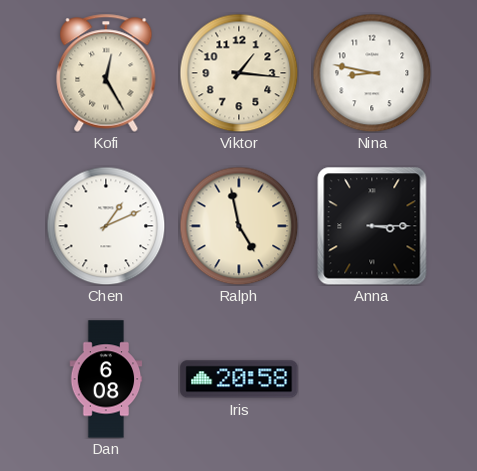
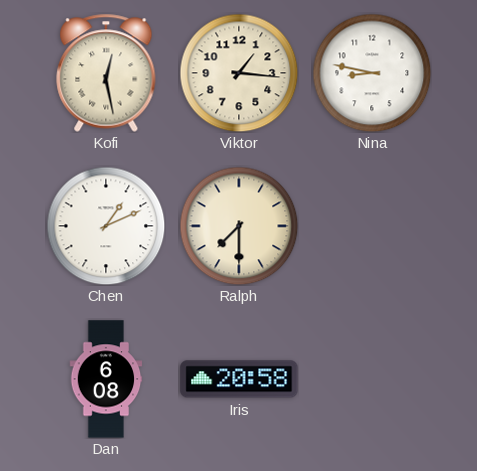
Kofi: 12:25 -> 12:28 (106, 73)
Ralph: 4:58 -> 7:30 (239, 226)
Anna: 3:15 -> none (372, 226)
